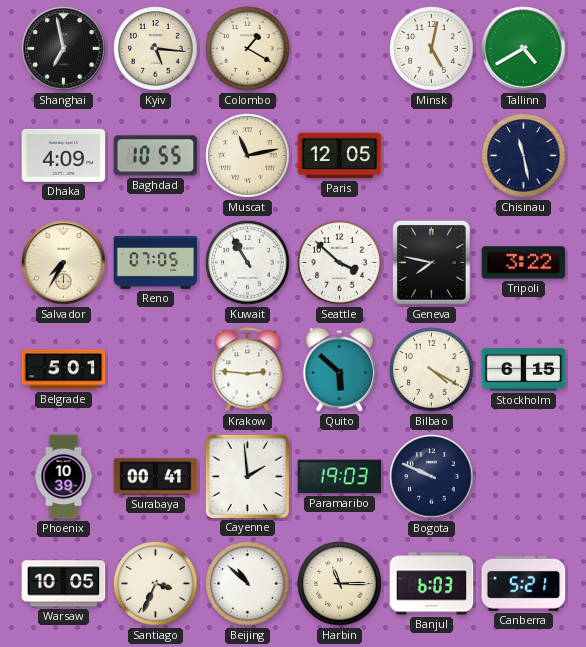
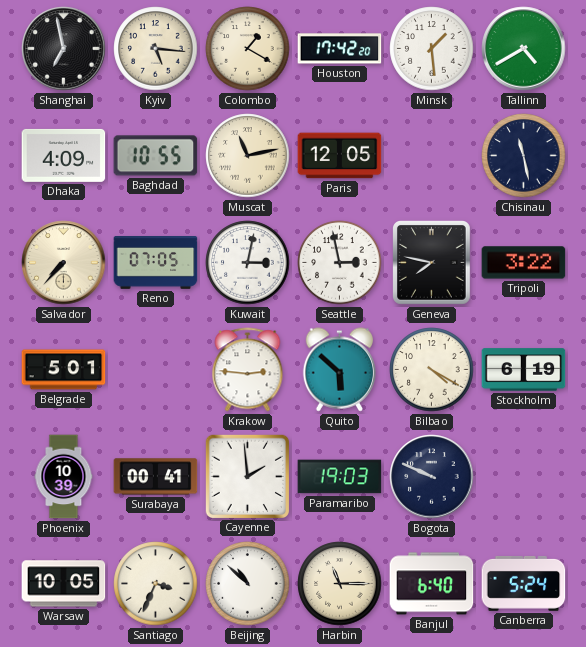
Houston: none -> 17:42 (340, 49)
Minsk: 5:02 -> 1:29 (432, 49)
Salvador: 7:35 -> 7:37 (64, 263)
Kuwait: 10:55 -> 3:02 (248, 263)
Seattle: 3:52 -> 2:58 (340, 263)
Stockholm: 6:15 -> 6:19 (524, 370)
Banjul: 6:03 -> 6:40 (432, 584)
Canberra: 5:21 -> 5:24 (524, 583)
